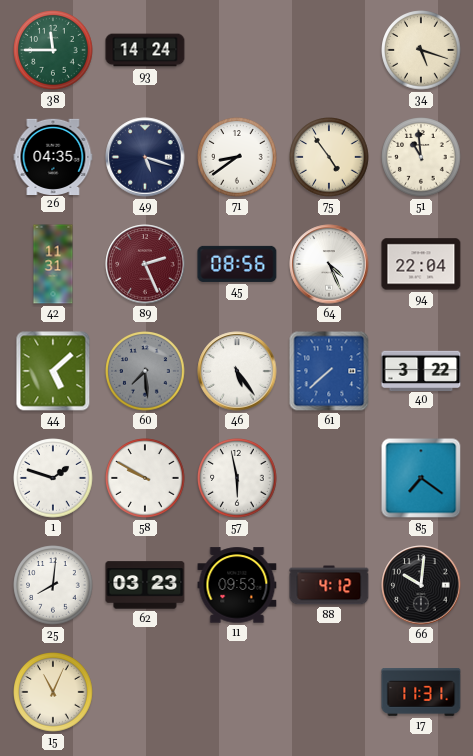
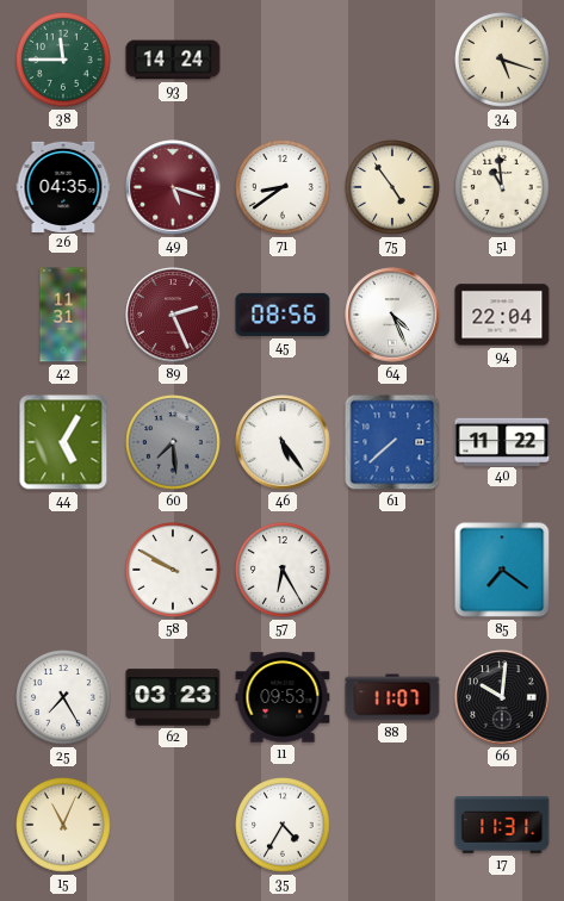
49 dial: navy -> burgundy (173, 187)
44: 5:08 -> 5:05 (63, 442)
40: 3:22 -> 11:22 (502, 441)
1: 1:48 -> none (53, 478)
57: 5:58 -> 6:25 (283, 570)
25: 8:01 -> 7:25 (63, 697)
88: 4:12 -> 11:07 (392, 697)
35: none -> 4:35 (283, 825)
